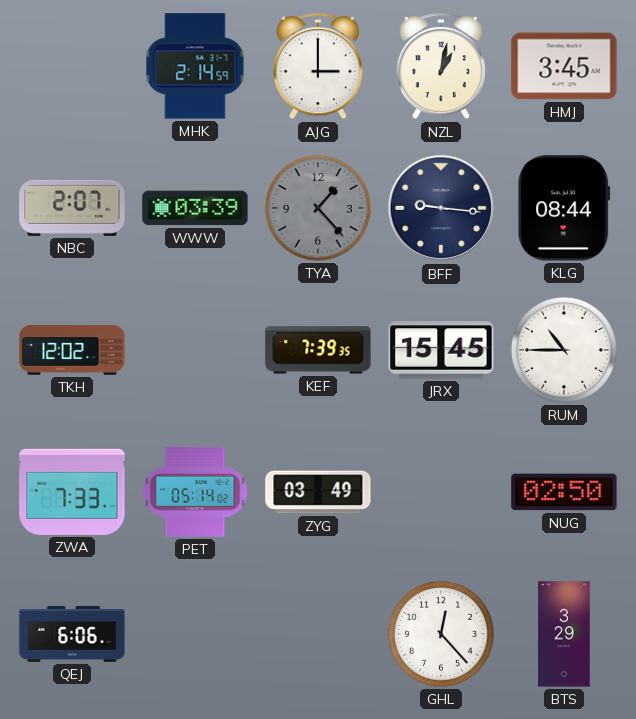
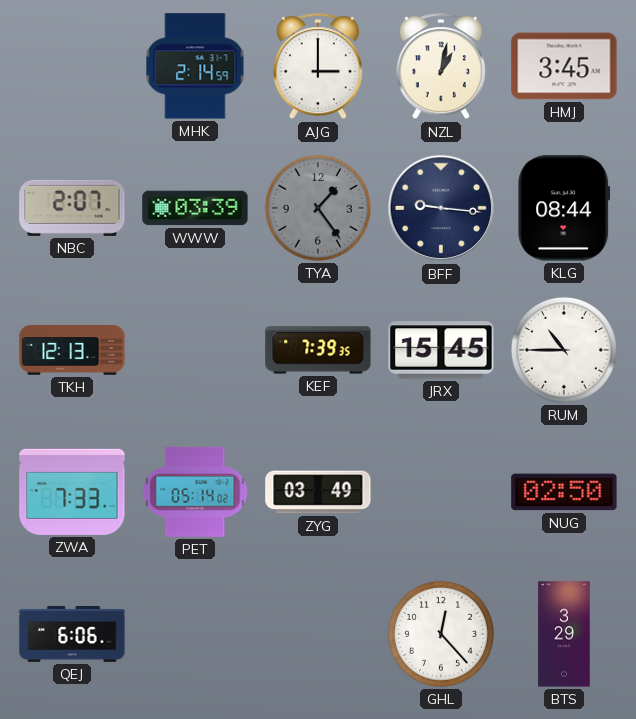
TYA: 1:23 -> 1:24 (318, 208)
TKH: 12:02 -> 12:13 (72, 350)
